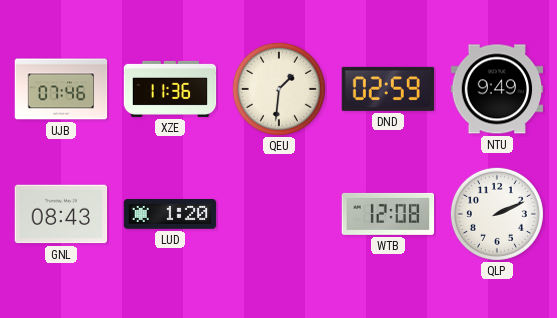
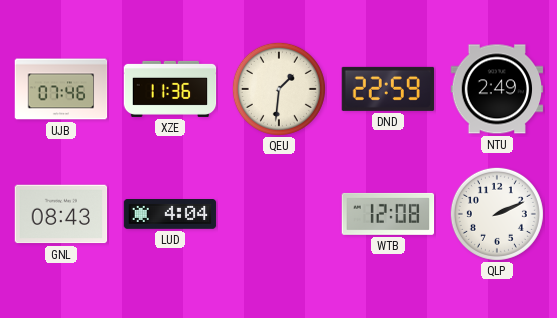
DND: 02:59 -> 22:59 (388, 89)
NTU: 9:49 -> 2:49 (497, 89)
LUD: 1:20 -> 4:04 (170, 214)
